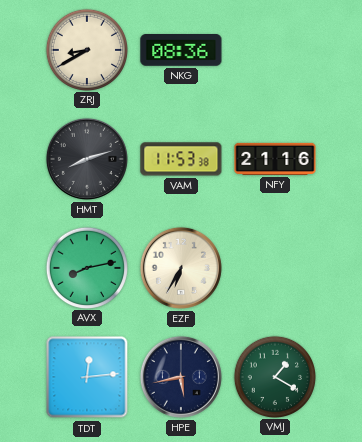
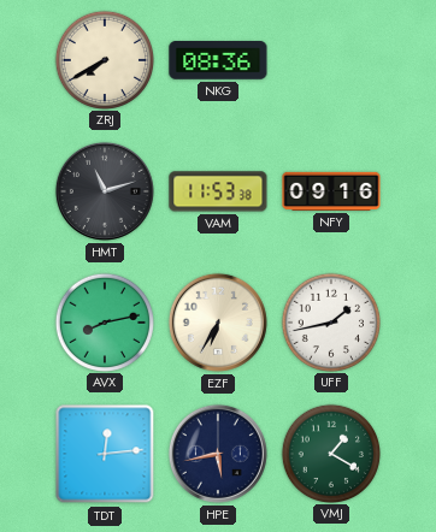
ZRJ: 8:40 -> 7:40 (104, 59)
HMT: 8:12 -> 11:12 (105, 191)
NFY: 21:16 -> 09:16 (331, 191)
UFF: none -> 1:43 (330, 321)
